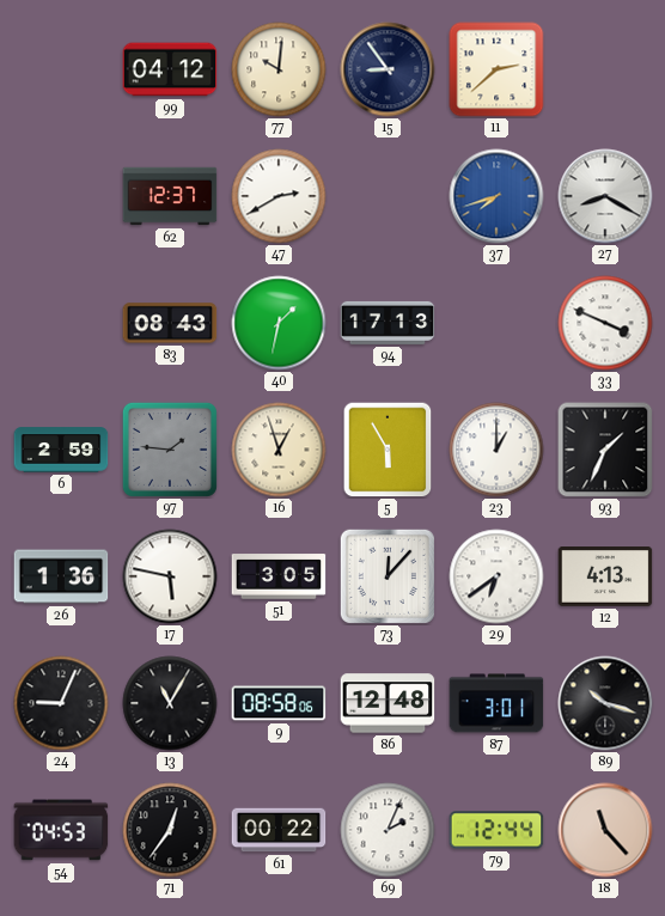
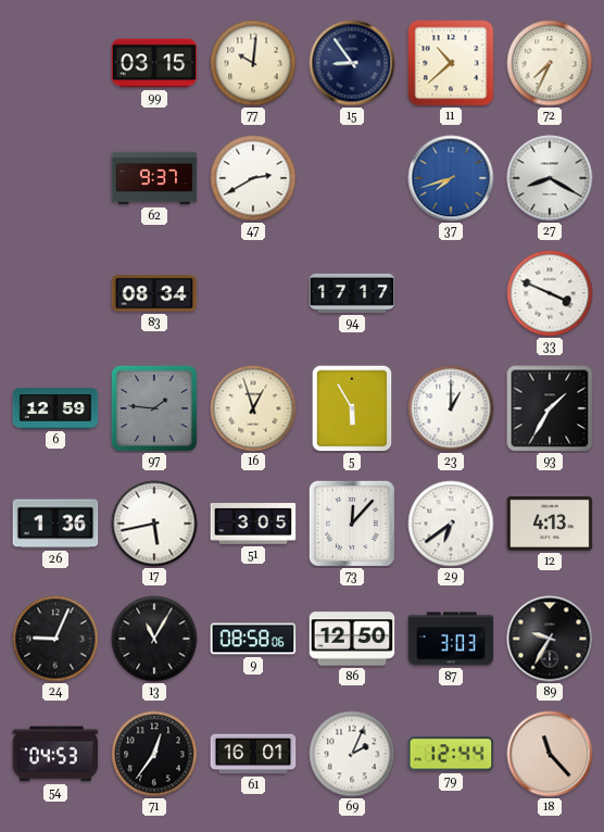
99: 04:12 -> 03:15 (154, 63)
11: 2:38 -> 10:38 (451, 63)
72: none -> 7:34 (550, 63)
62: 12:37 -> 9:37 (154, 178)
83: 08:43 -> 08:34 (154, 293)
40: 1:32 -> none (279, 323)
94: 17:13 -> 17:17 (352, 293)
6: 2:59 -> 12:59 (55, 408)
93: 1:34 -> 1:35 (550, 408)
17: 5:47 -> 5:43 (154, 524)
86: 12:48 -> 12:50 (352, 639)
87: 3:01 -> 3:03 (451, 639)
89: 10:18 -> 9:35 (550, 639)
61: 00:22 -> 16:01 (253, 754)
